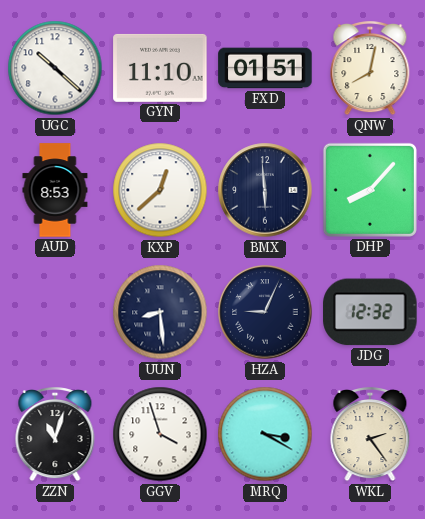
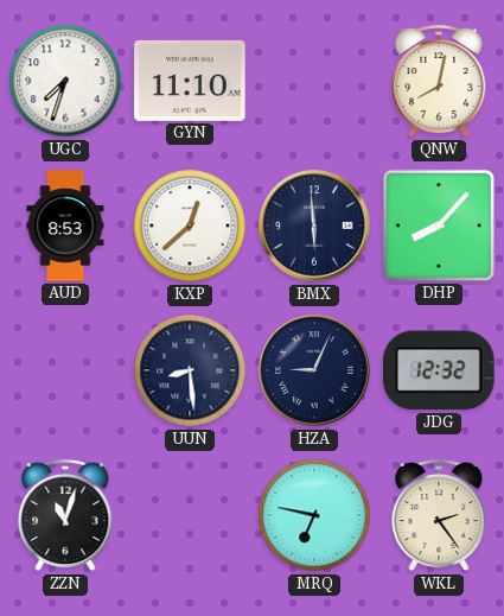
UGC: 10:22 -> 7:33 (65, 81)
FXD: 01:51 -> none (265, 68)
GGV: 3:57 -> none (160, 434)
MRQ: 3:20 -> 6:47 (314, 515)
